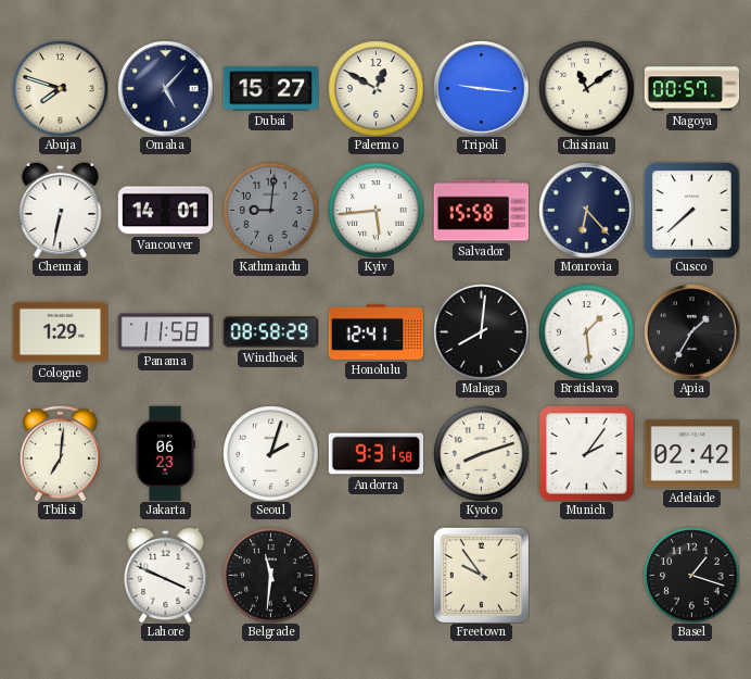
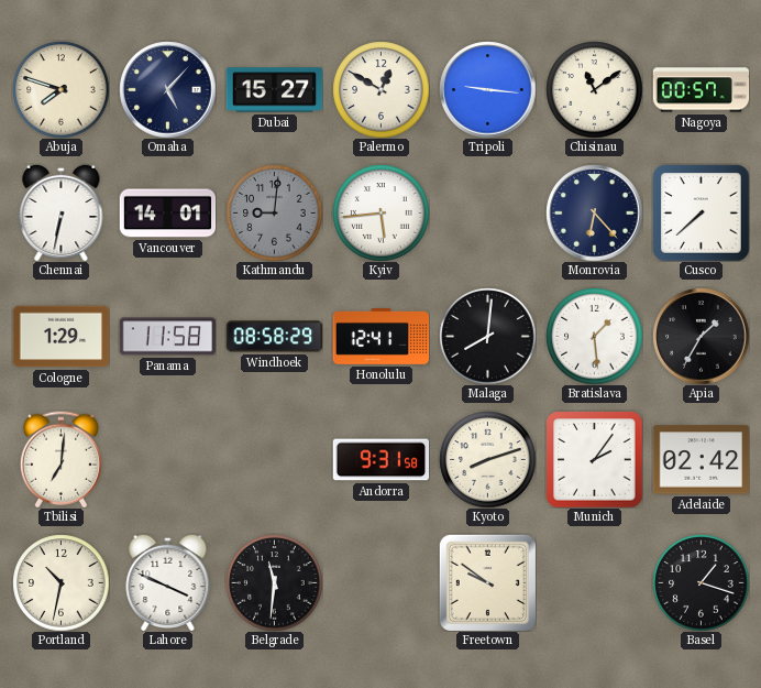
Salvador: 15:58 -> none (481, 211)
Jakarta: 06:23 -> none (165, 453)
Seoul: 2:03 -> none (270, 453)
Portland: none -> 10:32 (60, 582)
Freetown: 9:54 -> 9:51 (487, 582)
